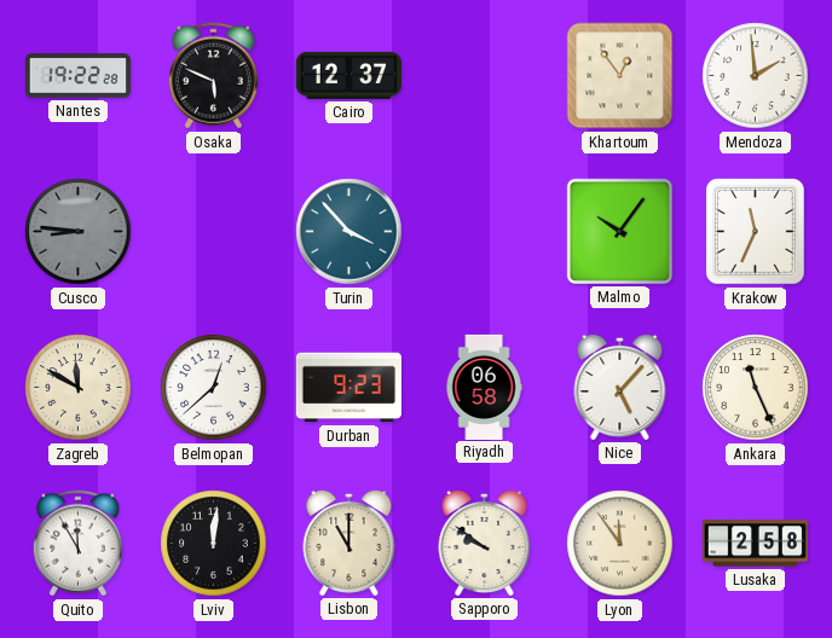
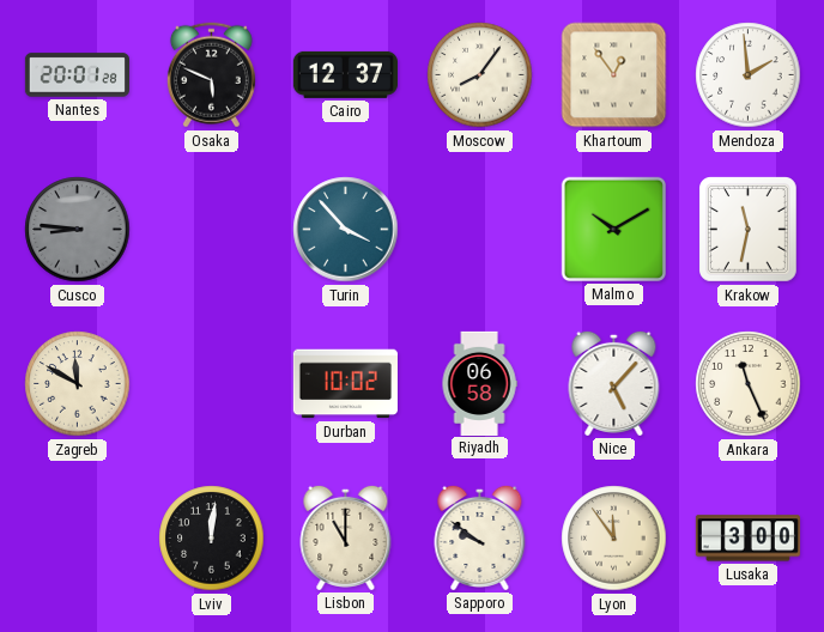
Nantes: 19:22 -> 20:01 (77, 75)
Moscow: none -> 8:06 (480, 75)
Malmo: 10:06 -> 10:10 (613, 229)
Krakow: 11:34 -> 11:32 (749, 230)
Belmopan: 12:38 -> none (214, 388)
Durban: 9:23 -> 10:02 (345, 384)
Quito: 11:55 -> none (77, 544)
Lusaka: 2:58 -> 3:00 (747, 539)
